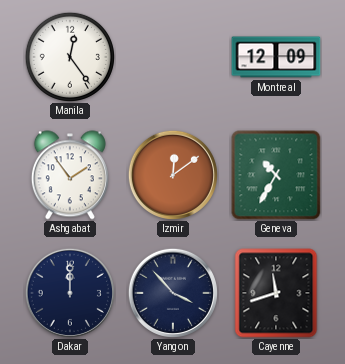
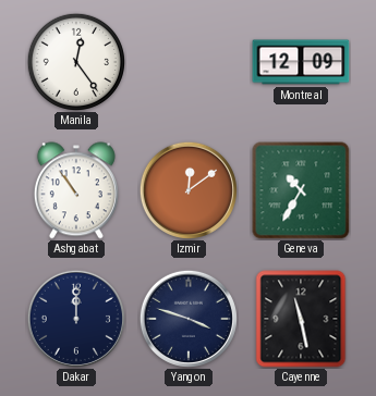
Ashgabat: 1:54 -> 10:54 (76, 190)
Yangon: 3:53 -> 3:48 (189, 319)
Cayenne: 11:42 -> 11:28 (301, 319)
